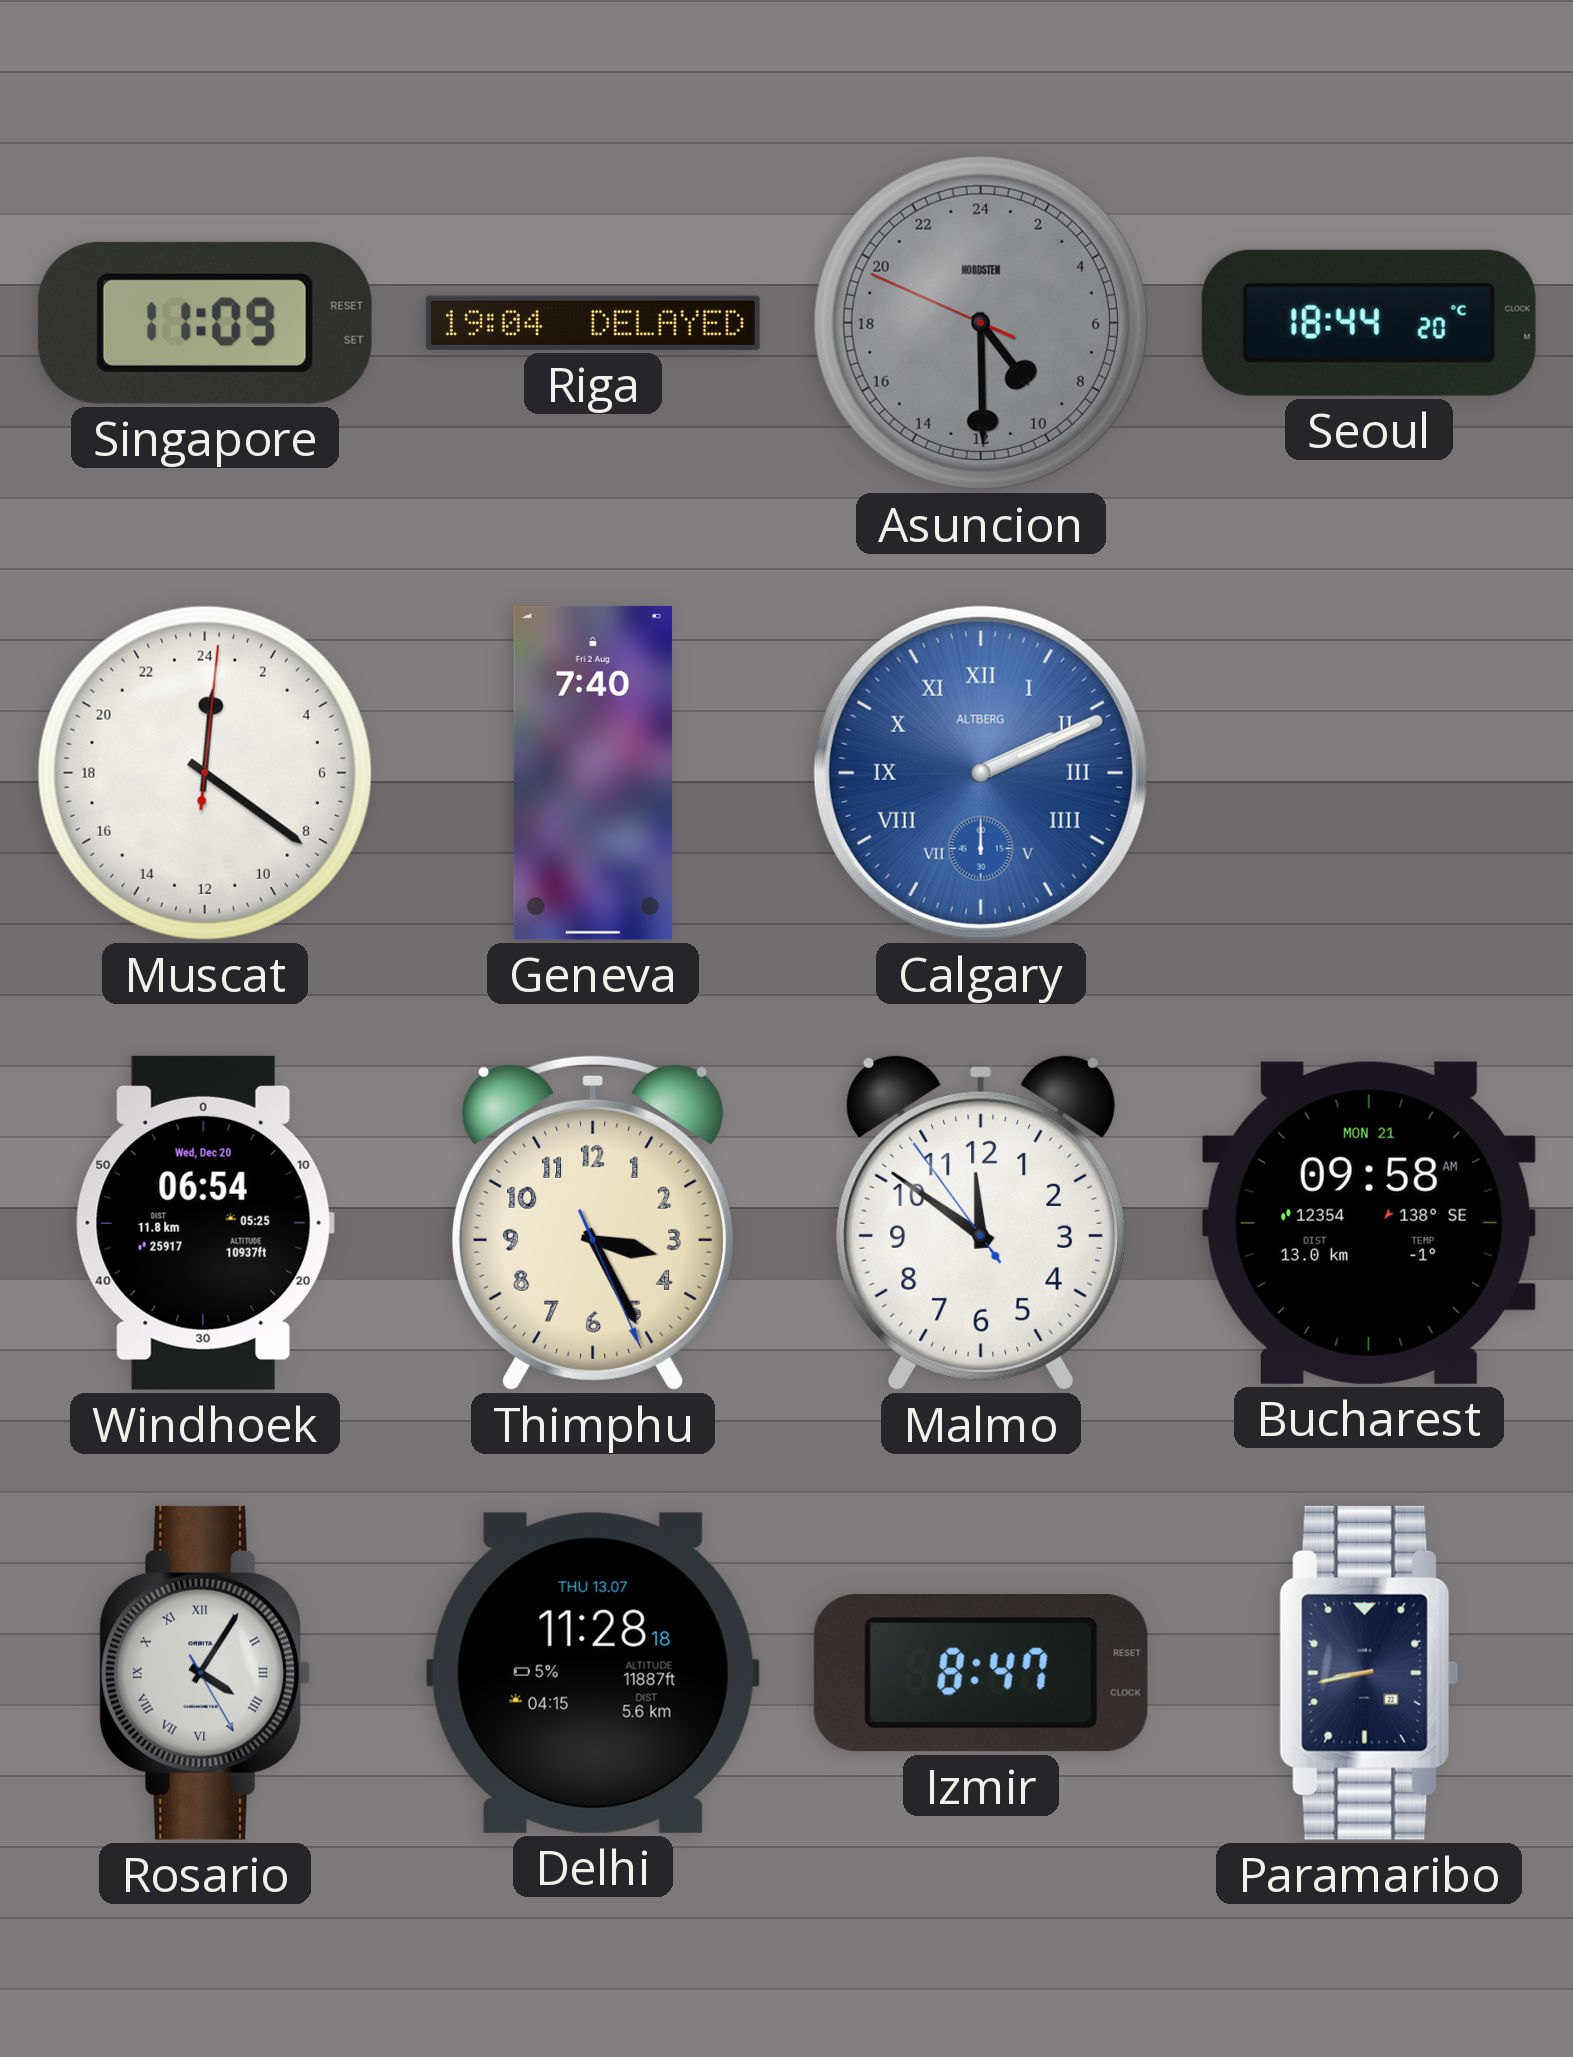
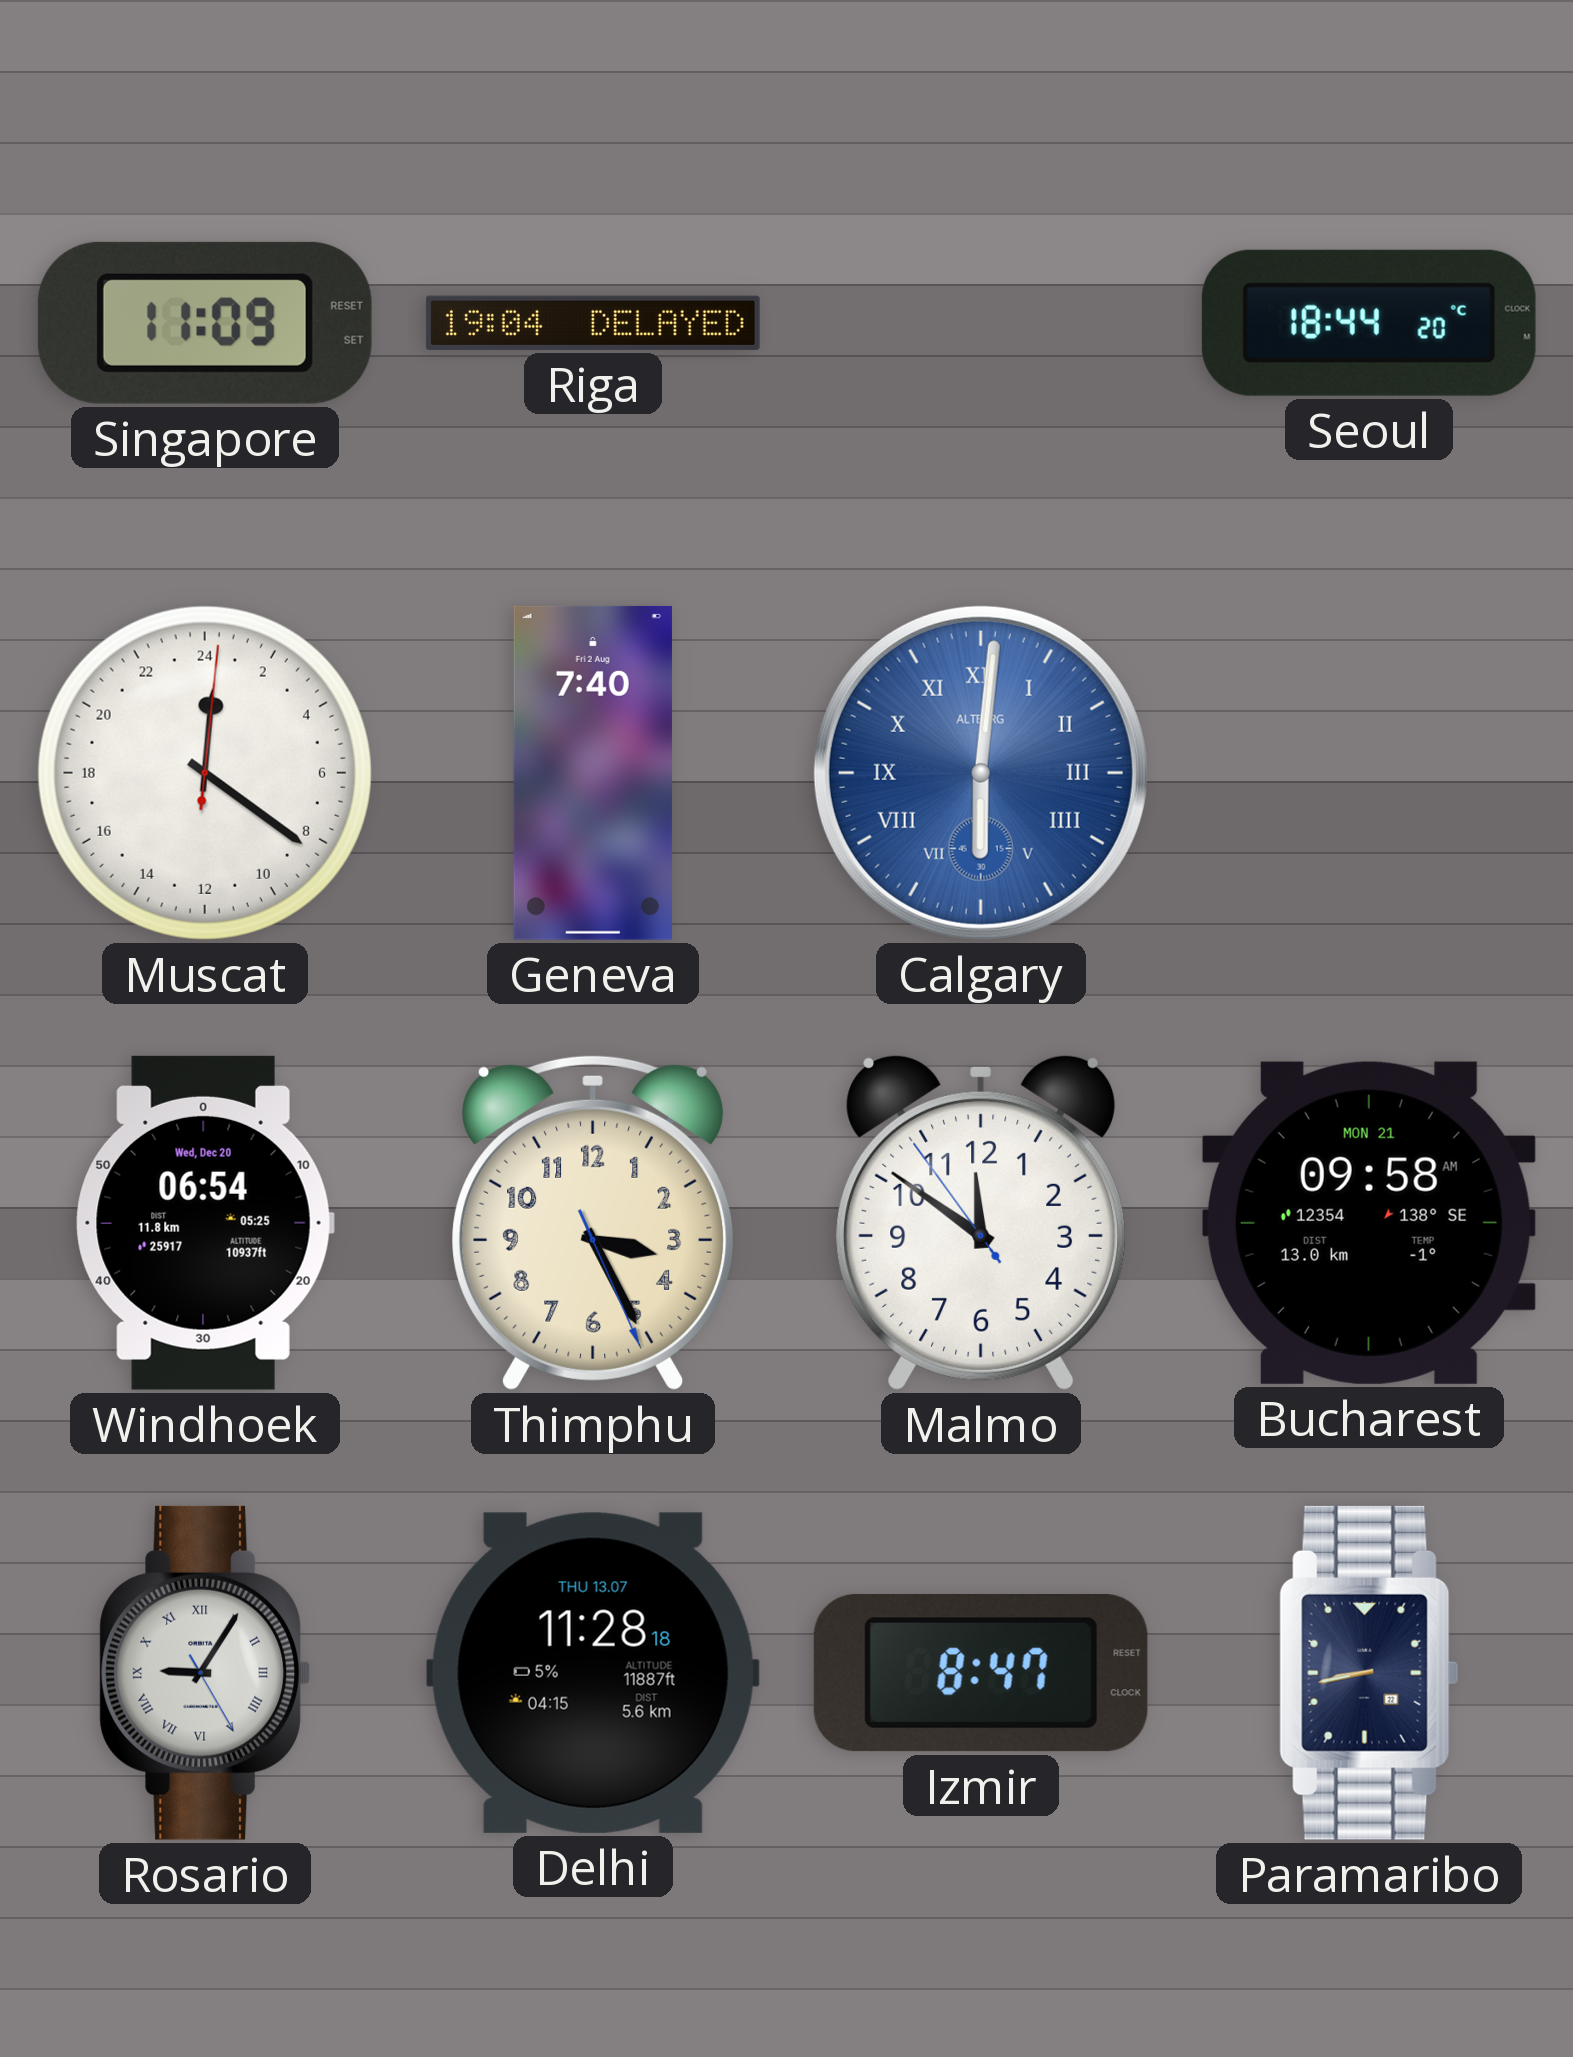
Asuncion: 9:29 -> none (981, 323)
Calgary: 2:11 -> 6:01 (981, 773)
Rosario: 4:05 -> 9:05 (204, 1673)
